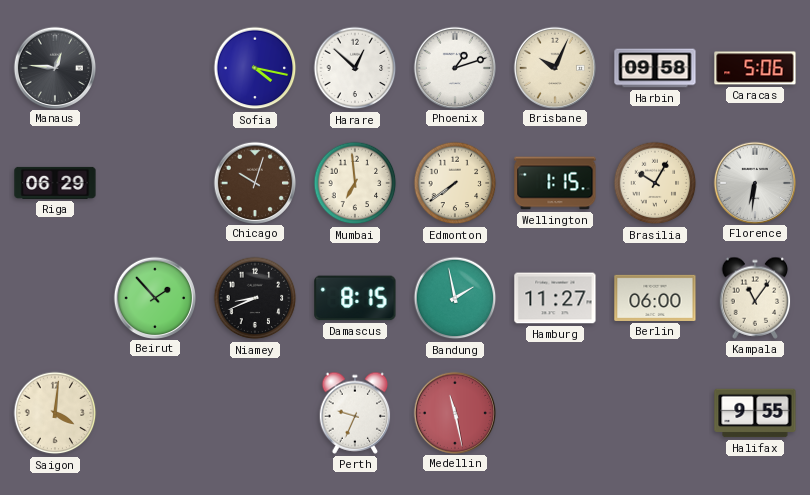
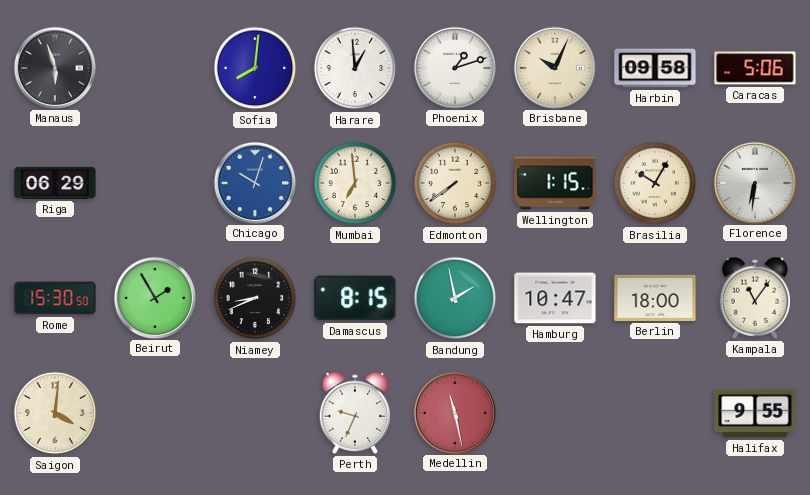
Manaus: 12:46 -> 5:57 (54, 67)
Sofia: 4:17 -> 8:01 (255, 68)
Harare: 12:52 -> 12:59 (355, 68)
Chicago dial: brown -> blue (254, 182)
Rome: none -> 15:30 (55, 298)
Beirut: 1:53 -> 1:55 (154, 297)
Hamburg: 11:27 -> 10:47 (555, 298)
Berlin: 06:00 -> 18:00 (655, 298)
